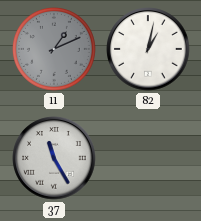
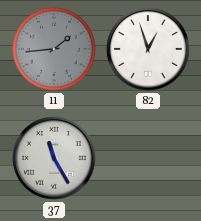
11: 1:11 -> 1:44 (54, 49)
82: 1:02 -> 12:57 (148, 49)
